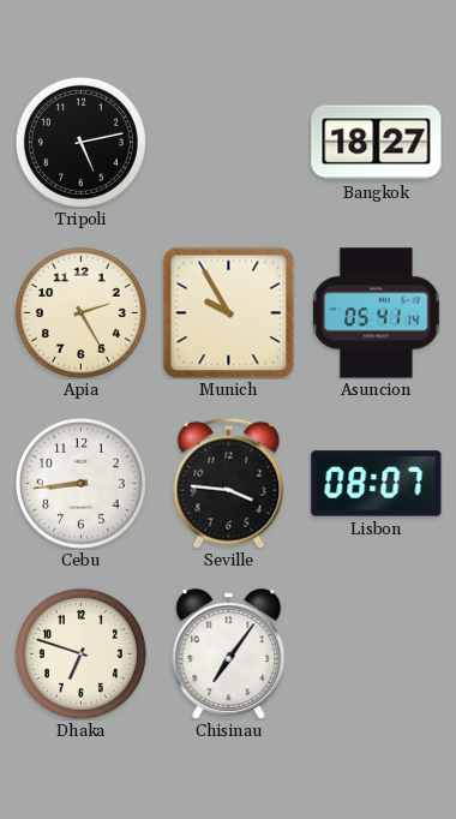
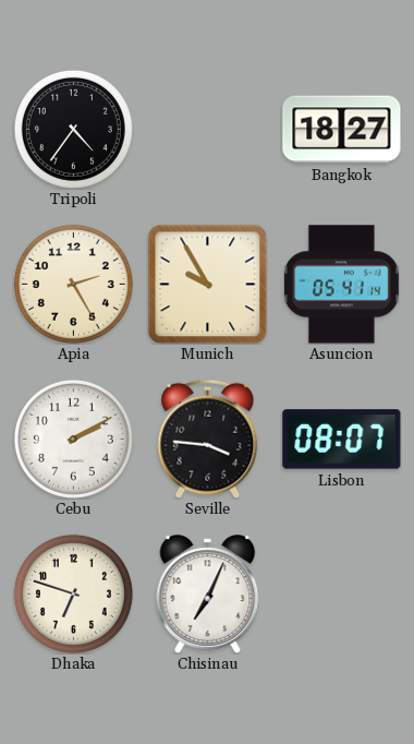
Tripoli: 5:13 -> 4:36 (73, 129)
Cebu: 8:44 -> 2:10 (73, 439)
Chisinau: 7:06 -> 7:04 (208, 595)
